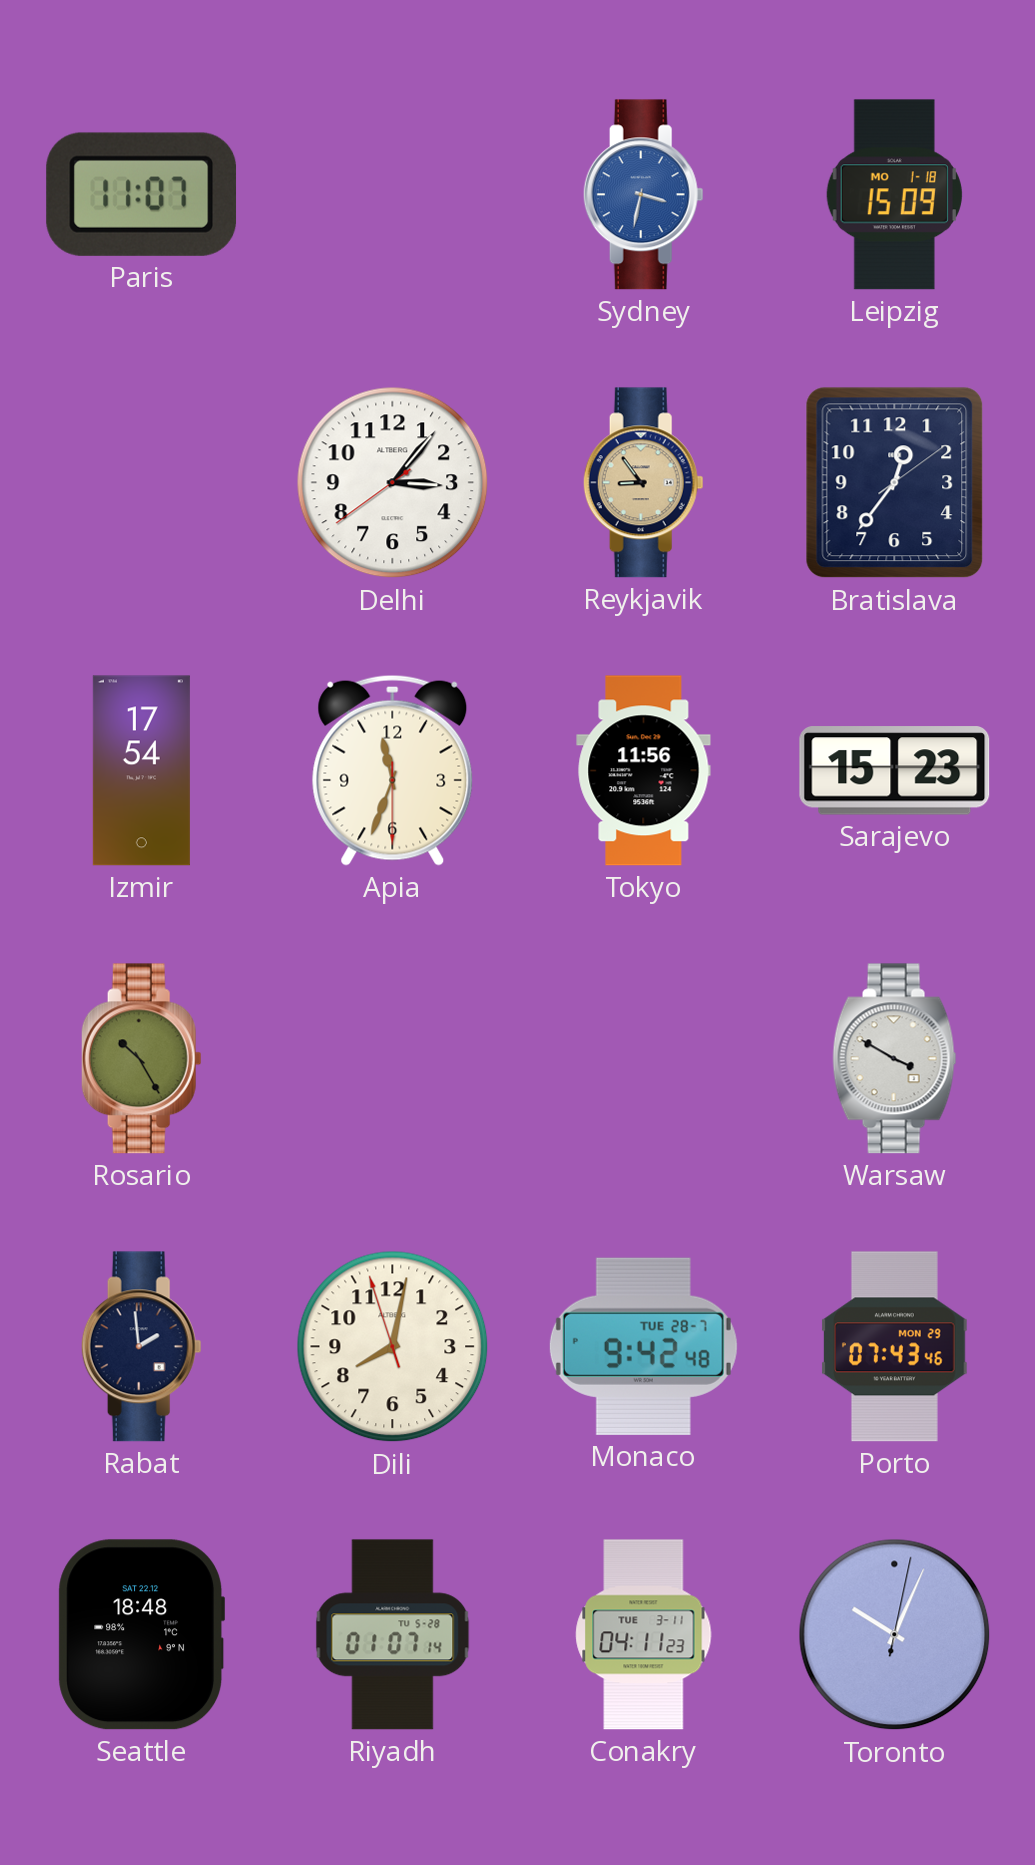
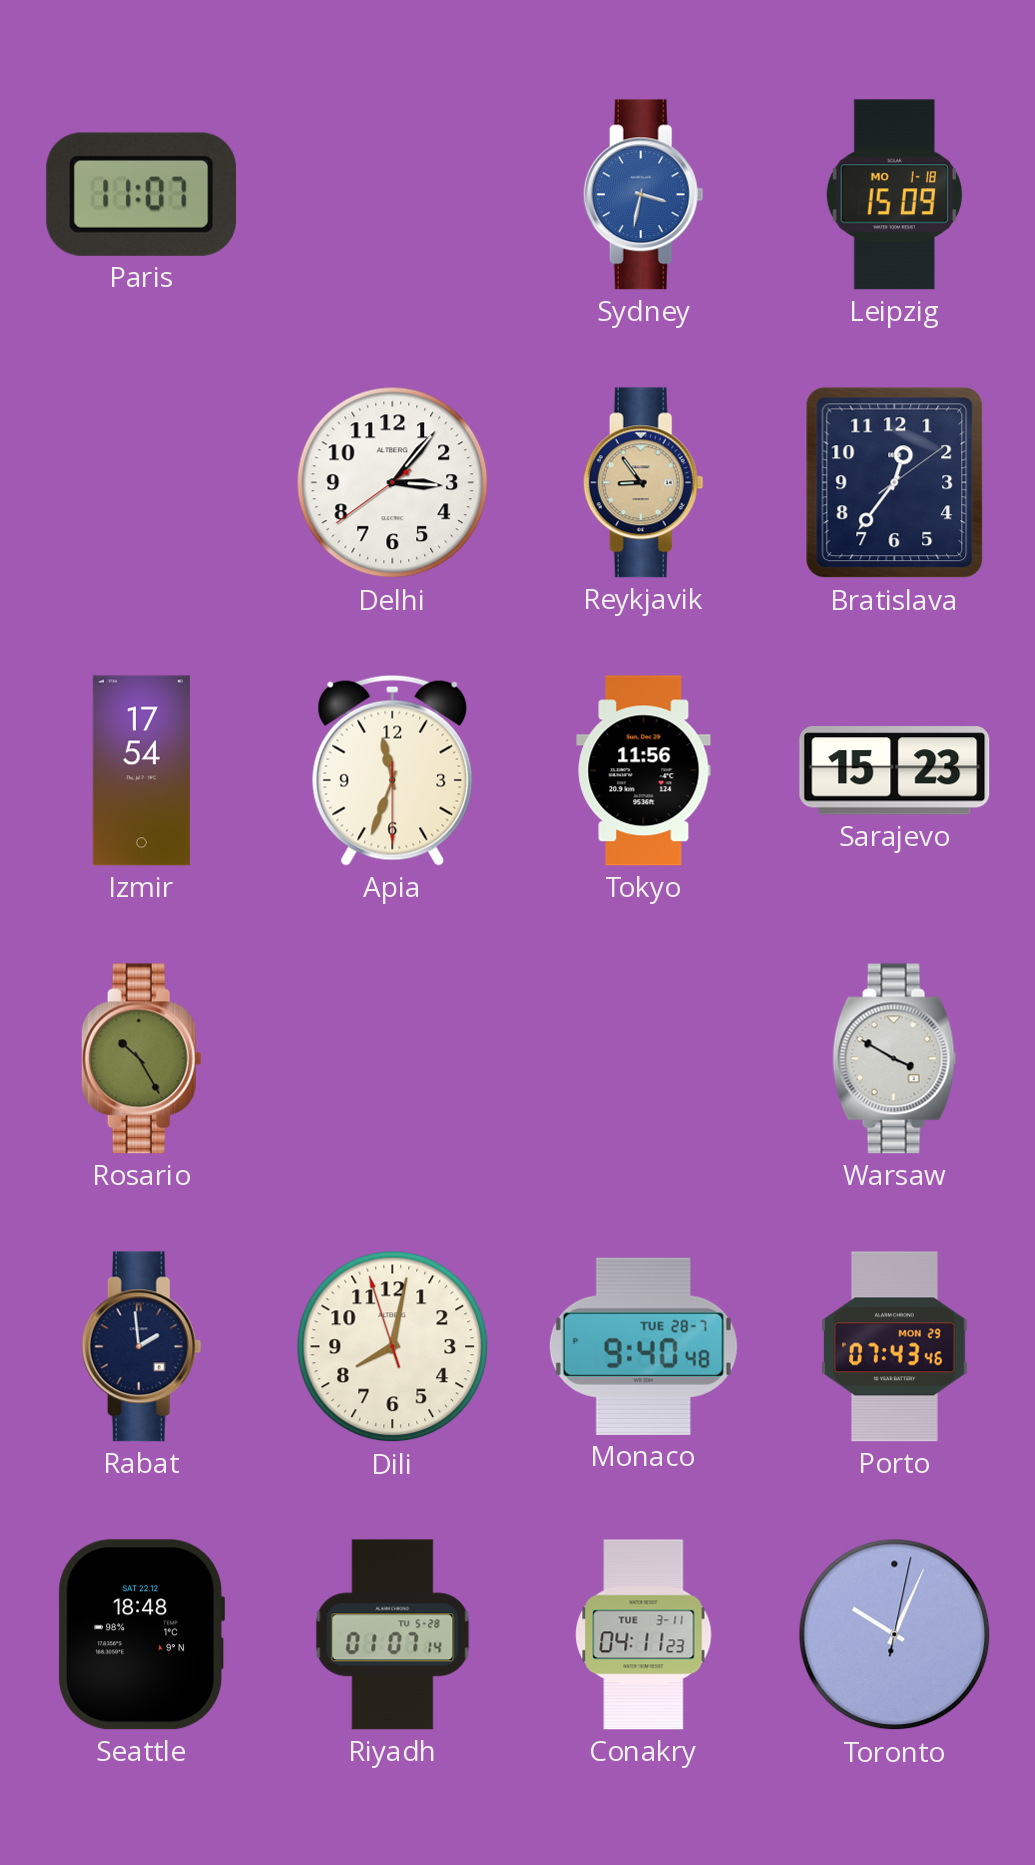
Monaco: 9:42 -> 9:40 (643, 1346)
